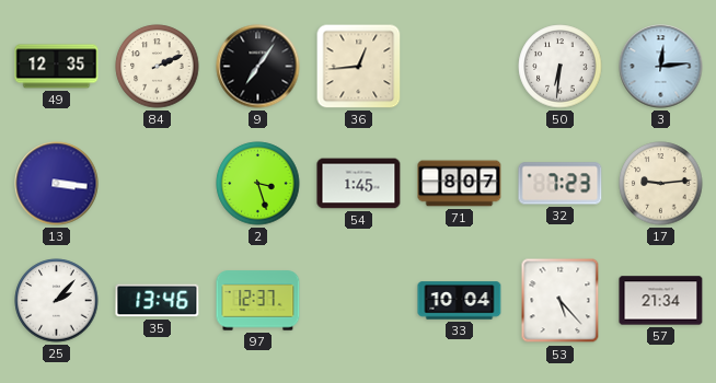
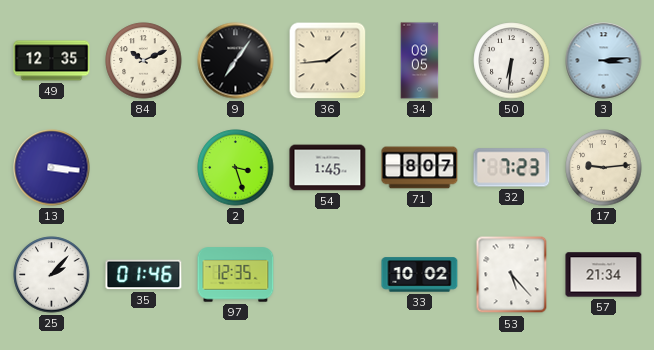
84: 2:11 -> 10:11 (144, 61)
36: 12:44 -> 1:44 (328, 61)
34: none -> 09:05 (420, 61)
3: 12:14 -> 3:14 (604, 61)
35: 13:46 -> 01:46 (144, 275)
97: 12:37 -> 12:35 (236, 275)
33: 10:04 -> 10:02 (420, 275)
